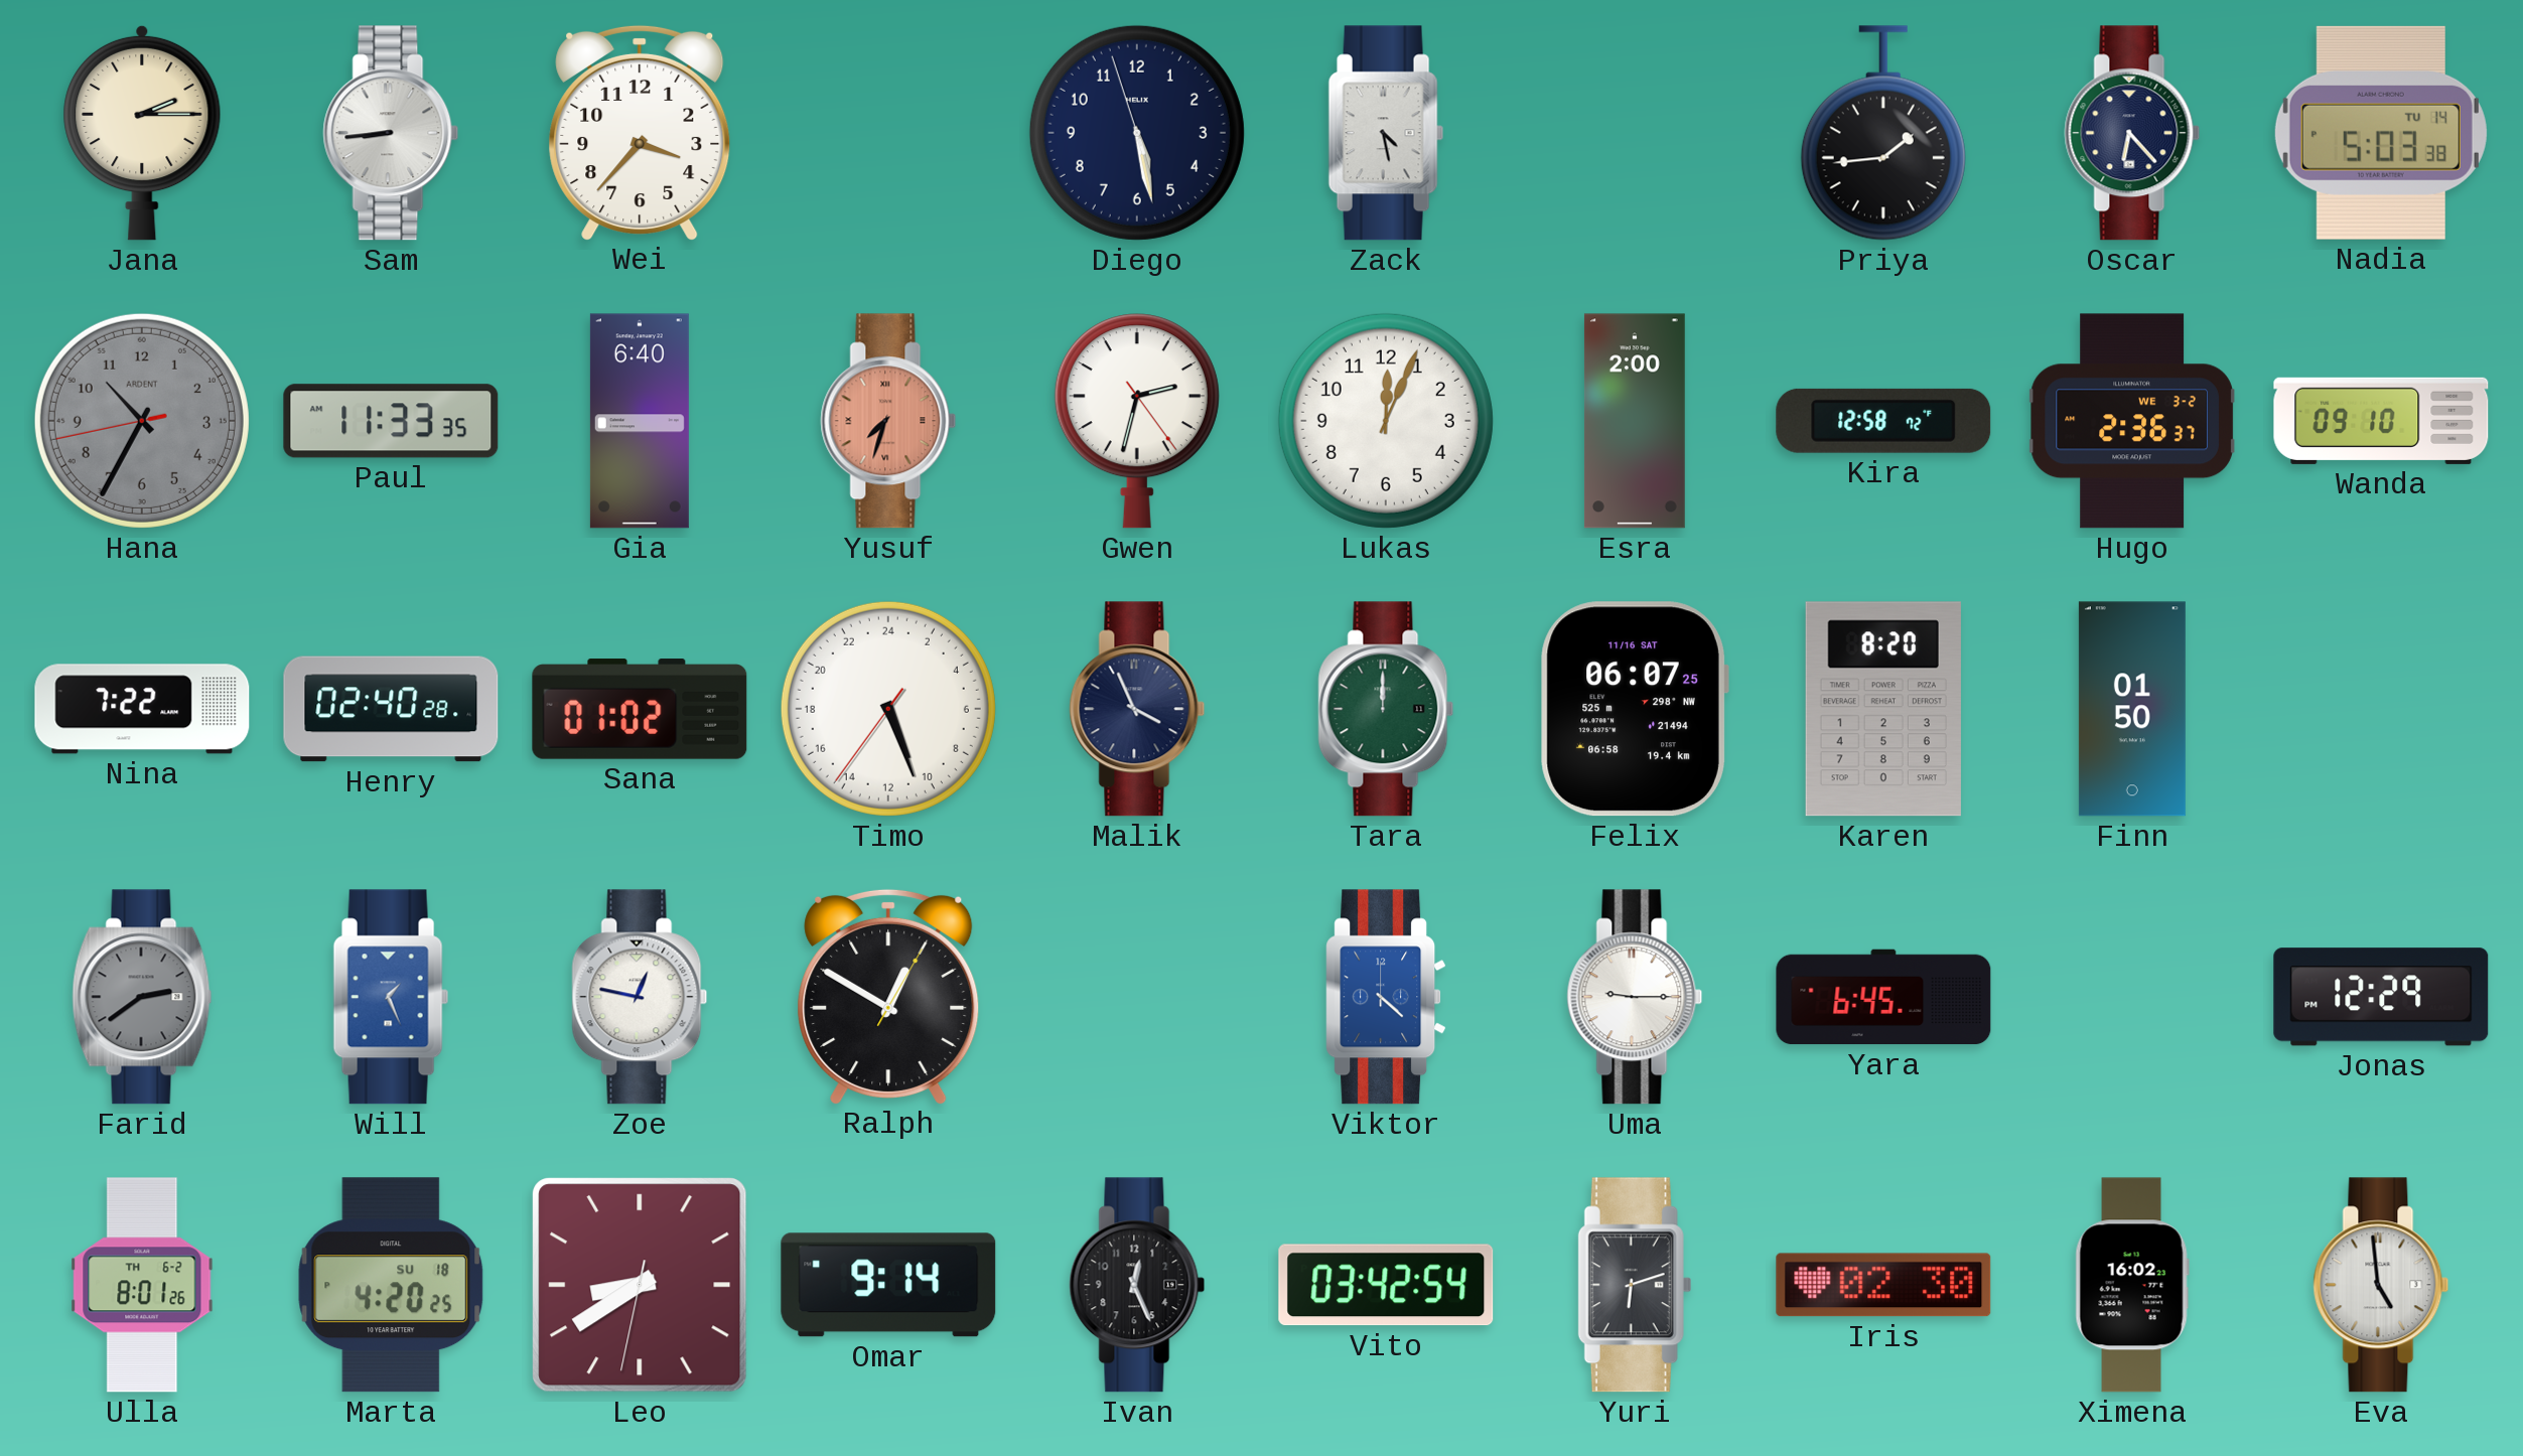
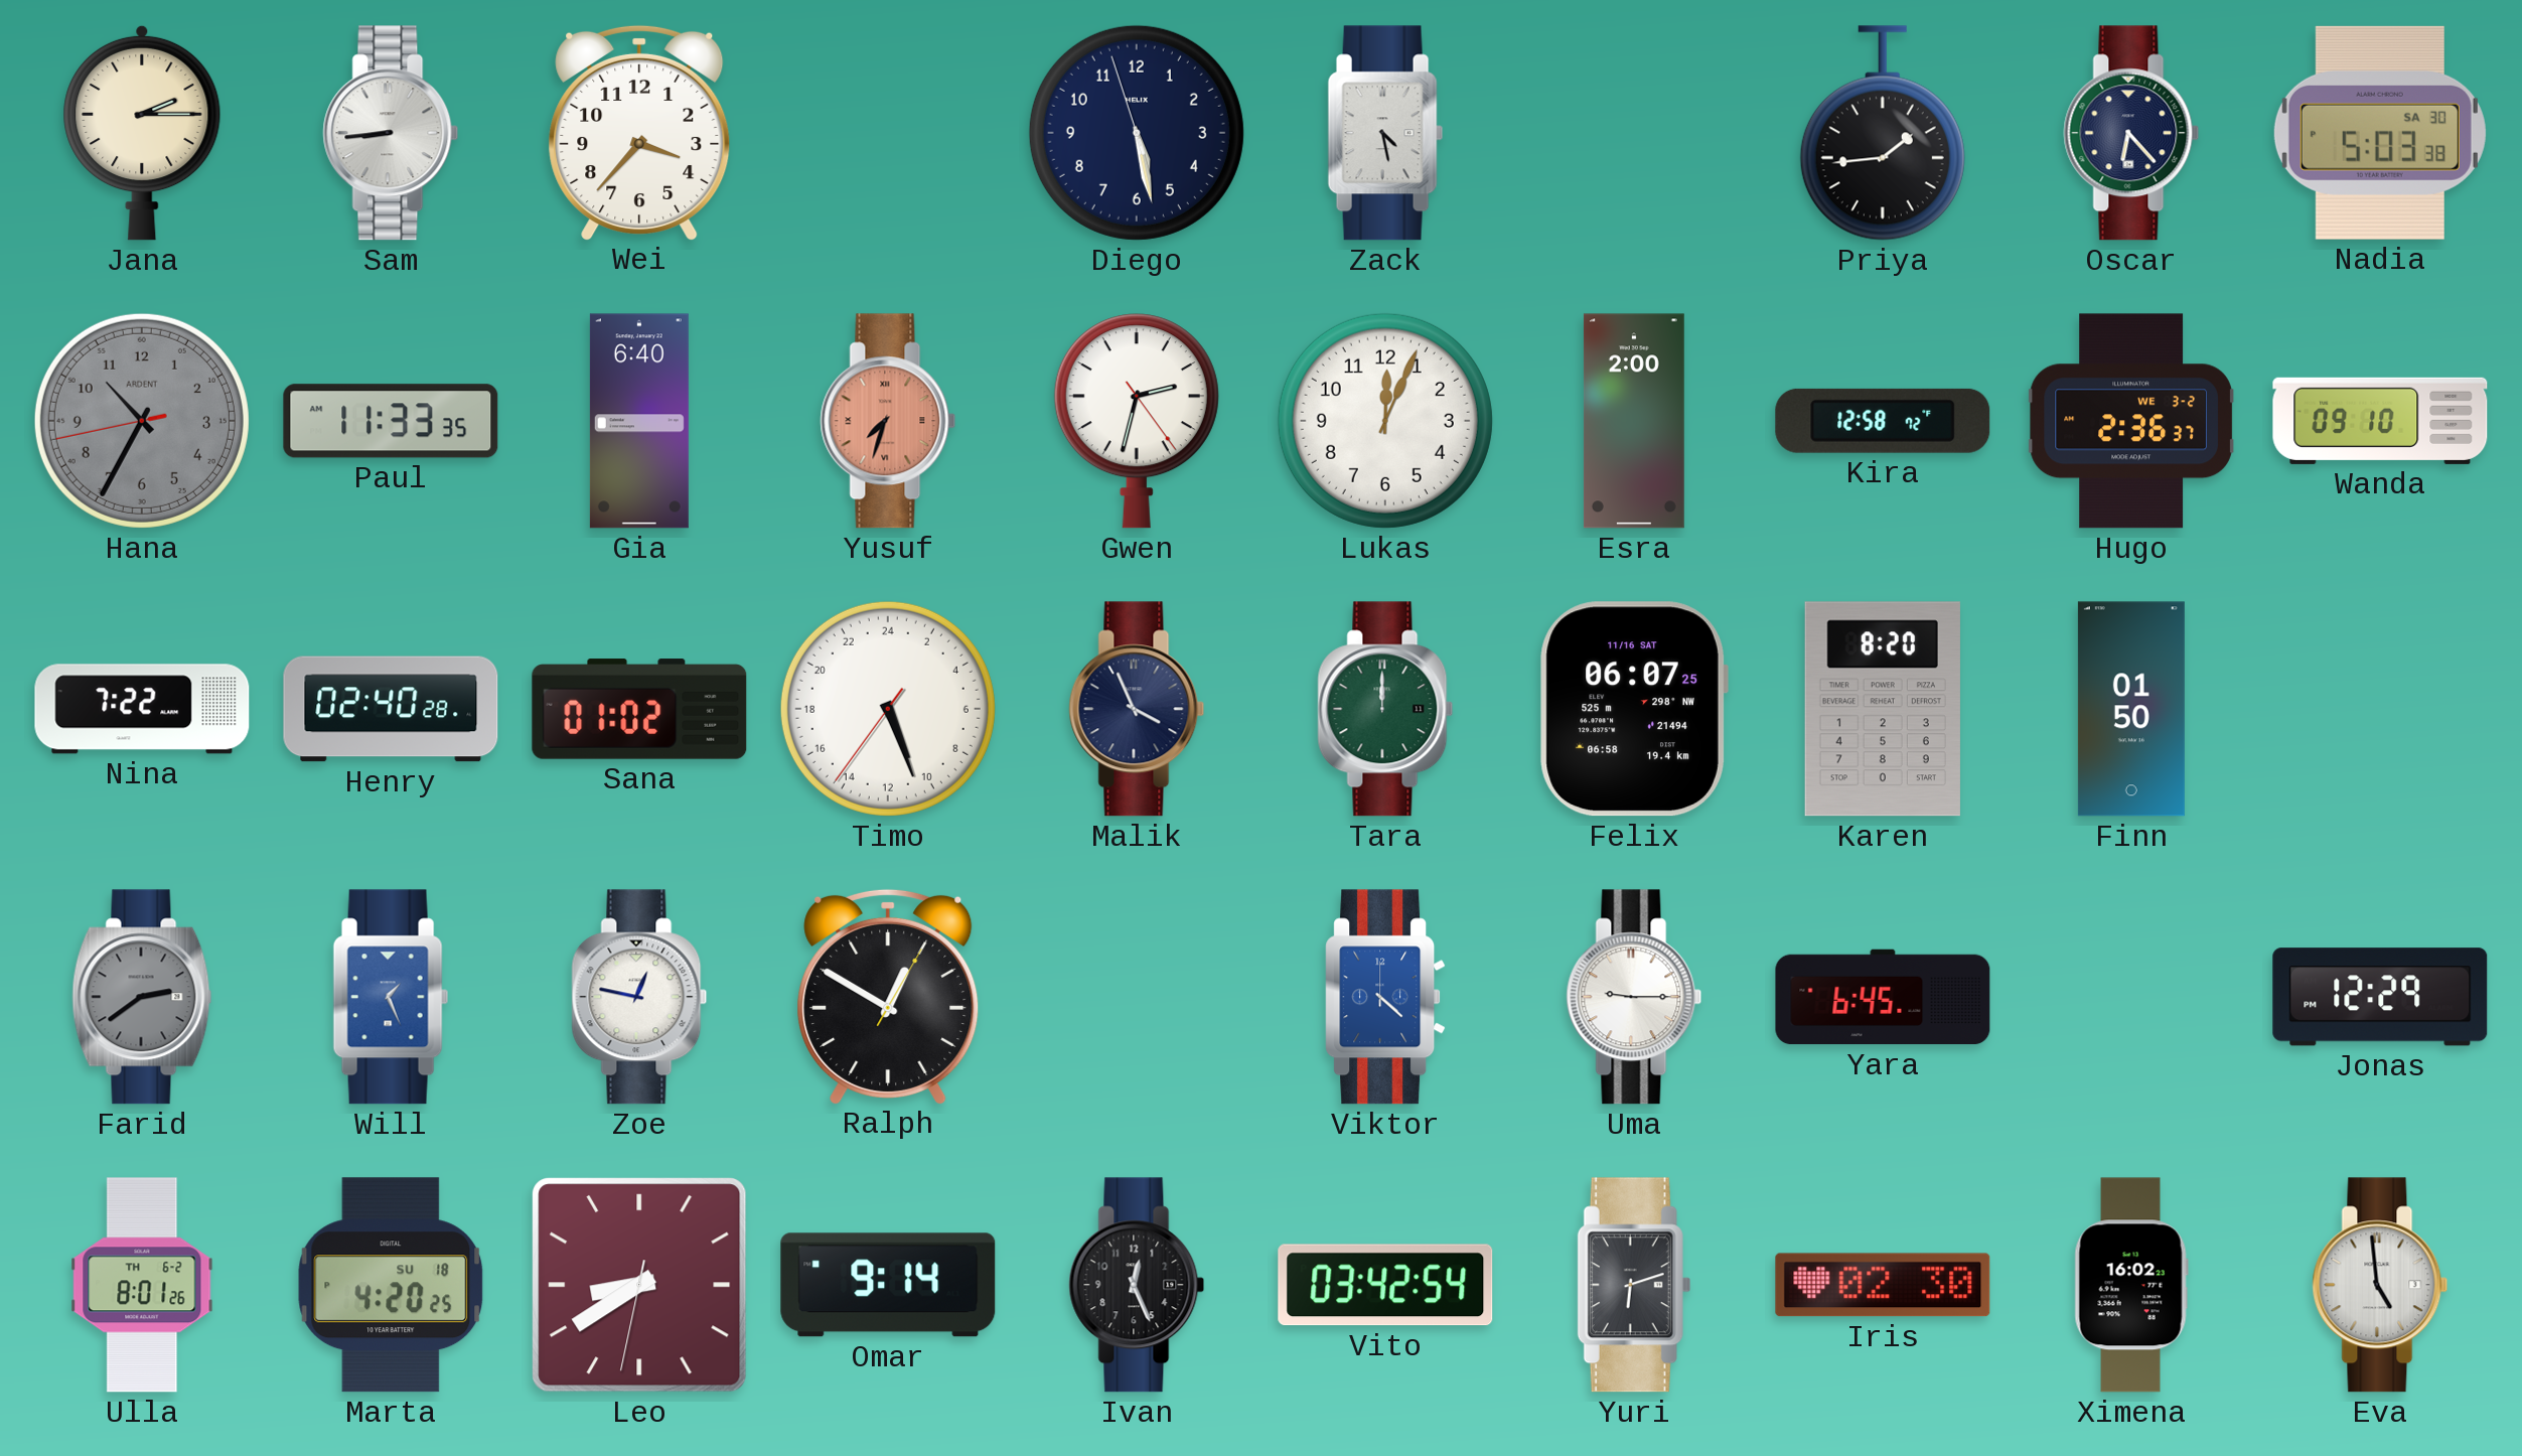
Nadia date: TU 14 -> SA 30 (2380, 133)
